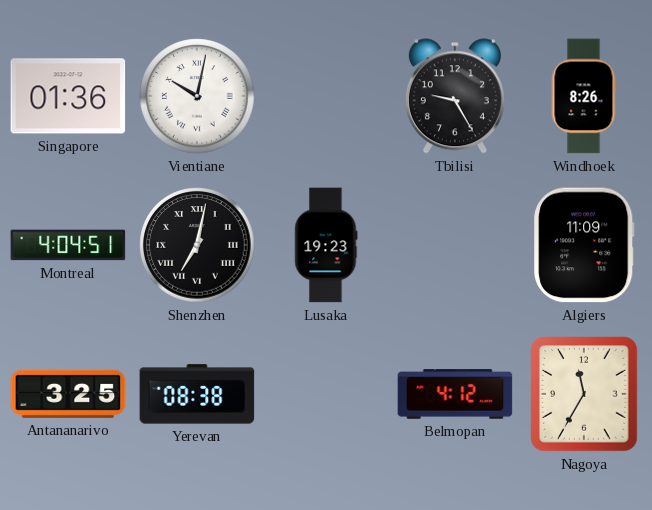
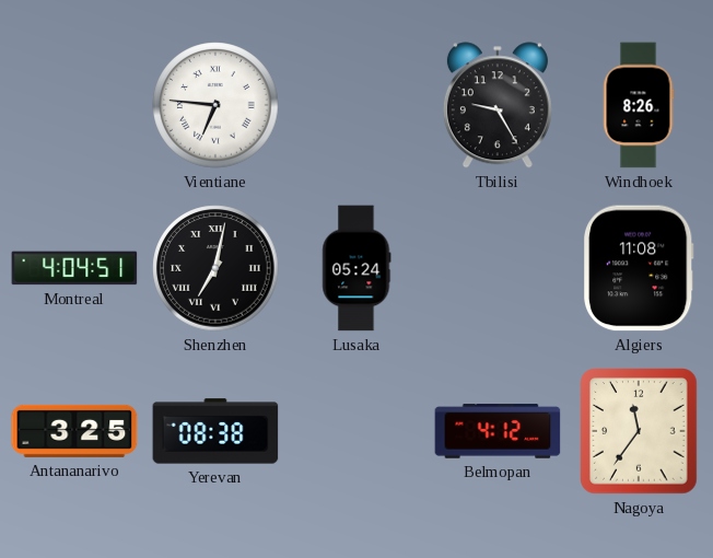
Singapore: 01:36 -> none (68, 96)
Vientiane: 10:02 -> 6:46 (215, 105)
Lusaka: 19:23 -> 05:24 (356, 268)
Algiers: 11:09 -> 11:08 (639, 268)
Nagoya: 11:35 -> 11:36 (639, 431)
